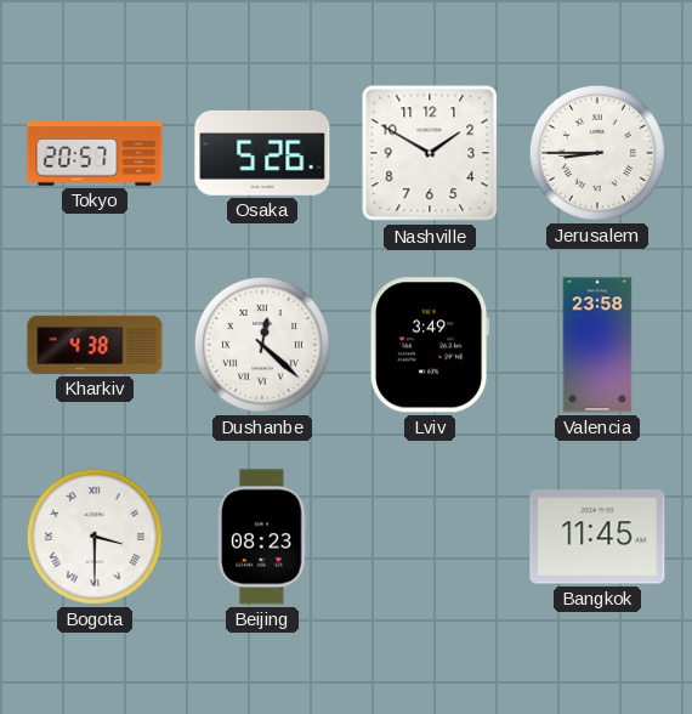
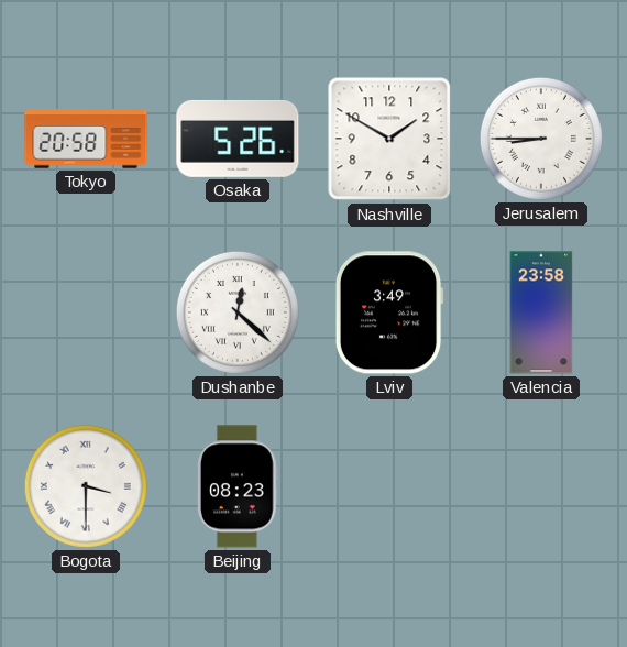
Tokyo: 20:57 -> 20:58 (86, 139)
Kharkiv: 4:38 -> none (95, 345)
Bangkok: 11:45 -> none (597, 537)
